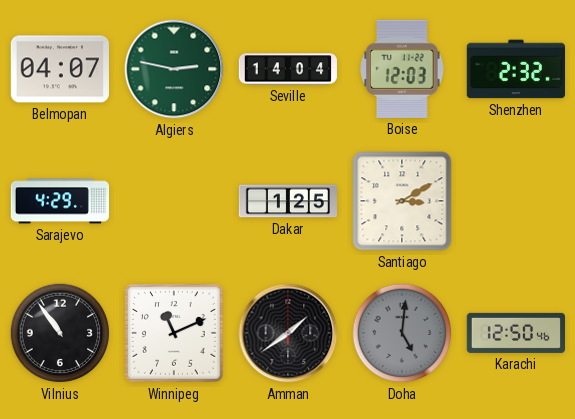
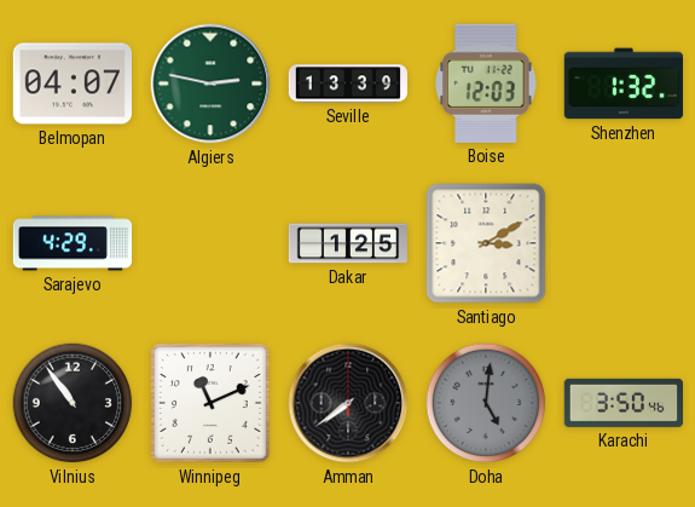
Seville: 14:04 -> 13:39 (347, 83)
Shenzhen: 2:32 -> 1:32 (622, 83)
Amman: 1:39 -> 7:39 (348, 403)
Karachi: 12:50 -> 3:50 (622, 403)
